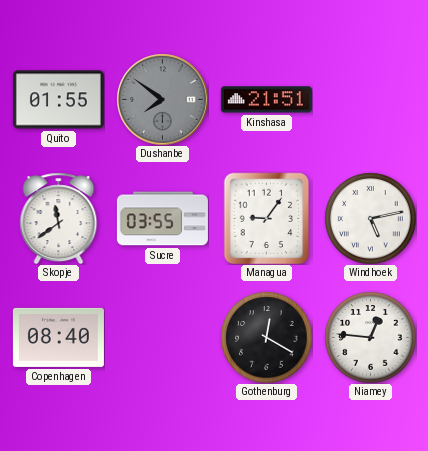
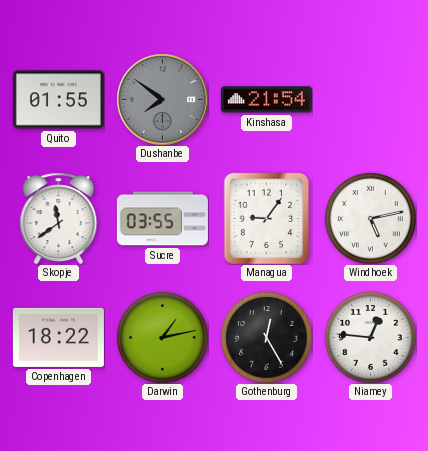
Kinshasa: 21:51 -> 21:54 (266, 100)
Copenhagen: 08:40 -> 18:22 (58, 337)
Darwin: none -> 1:13 (162, 337)
Gothenburg: 12:20 -> 12:25 (266, 337)
